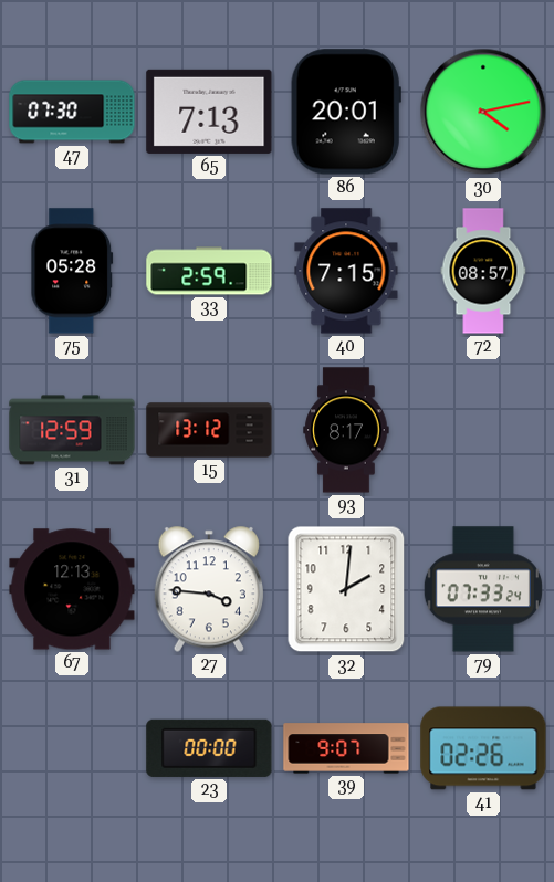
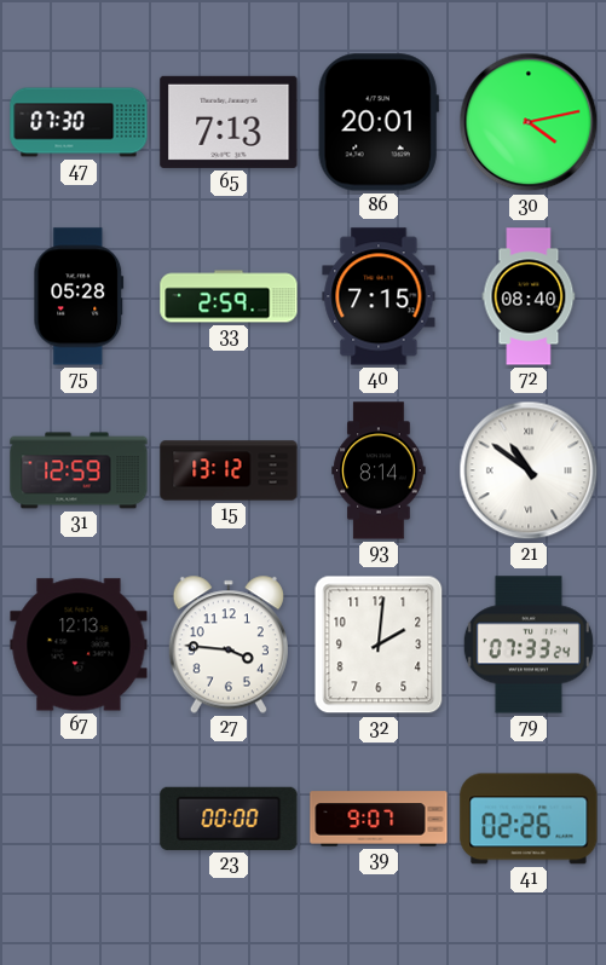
72: 08:57 -> 08:40 (529, 296)
93: 8:17 -> 8:14 (379, 470)
21: none -> 10:51 (529, 470)
